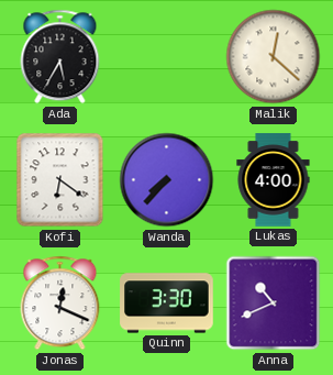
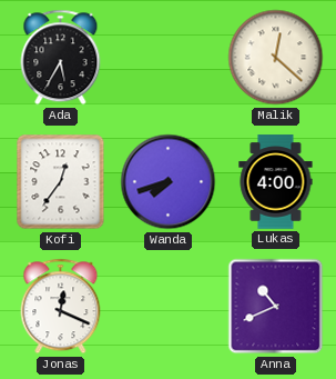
Kofi: 6:21 -> 12:36 (61, 182)
Wanda: 7:37 -> 7:42 (169, 182)
Quinn: 3:30 -> none (167, 304)
